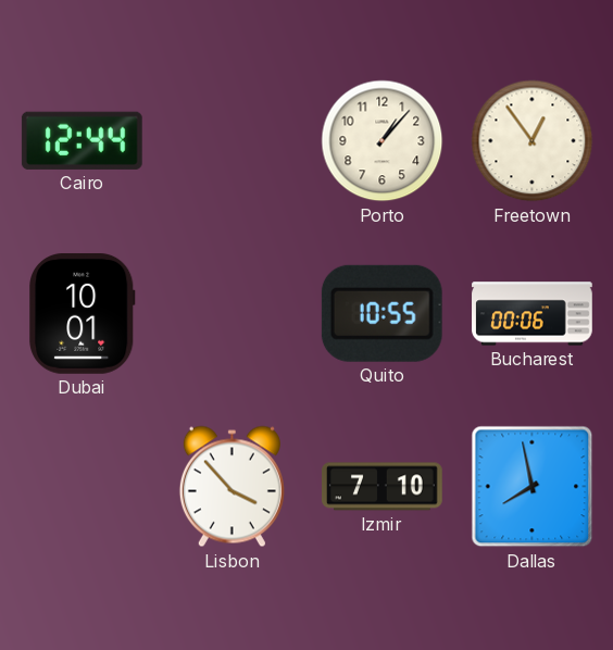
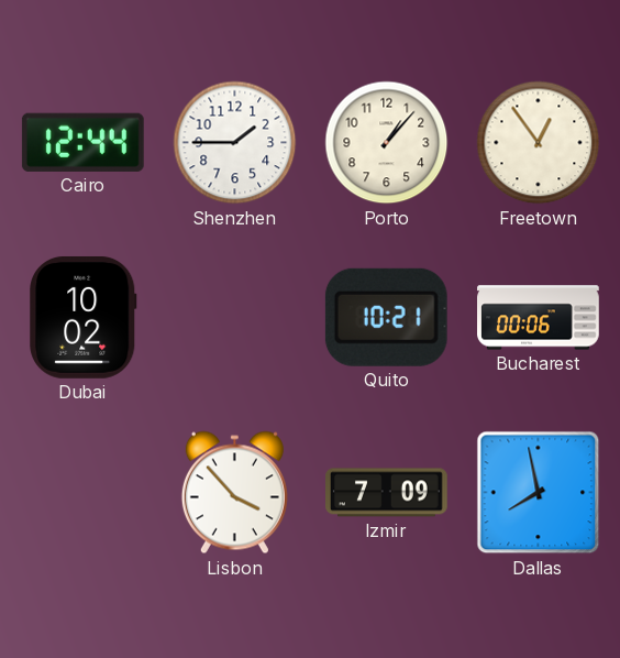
Shenzhen: none -> 1:45 (235, 143)
Dubai: 10:01 -> 10:02 (84, 317)
Quito: 10:55 -> 10:21 (386, 317)
Izmir: 7:10 -> 7:09 (387, 493)
